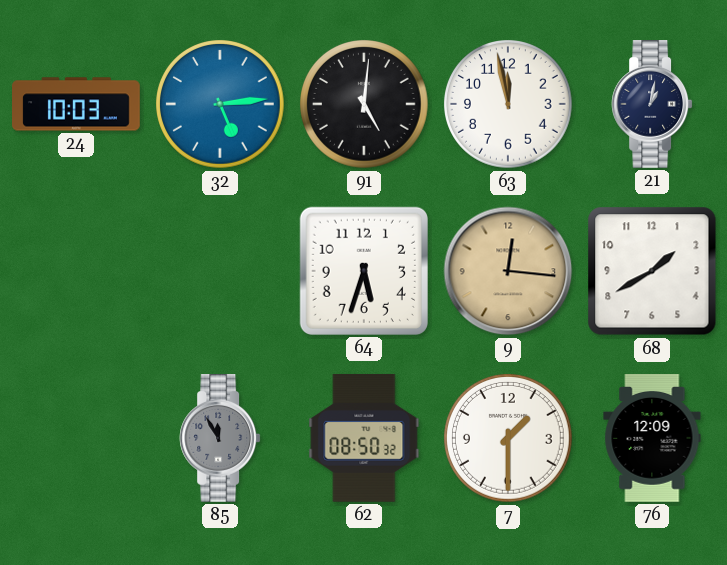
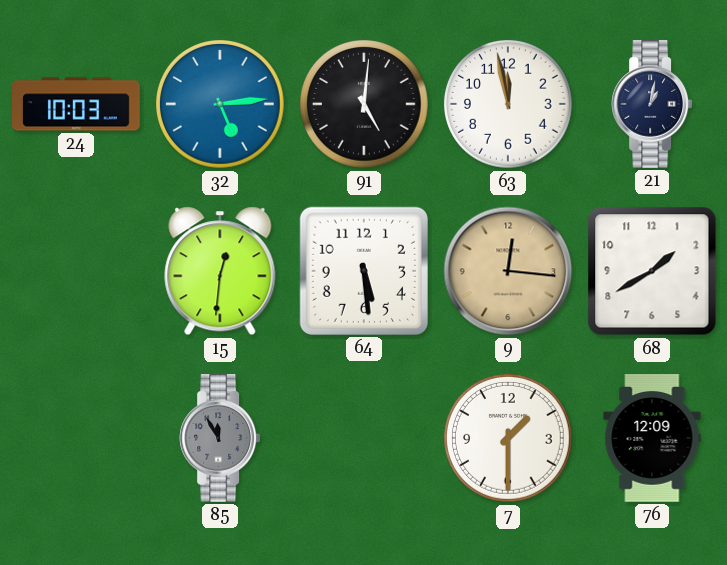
15: none -> 12:31 (220, 271)
64: 5:33 -> 5:29 (364, 271)
62: 08:50 -> none (364, 438)
